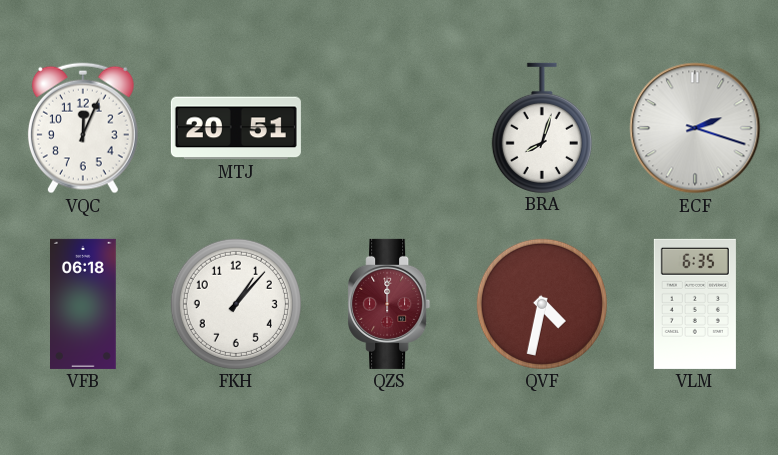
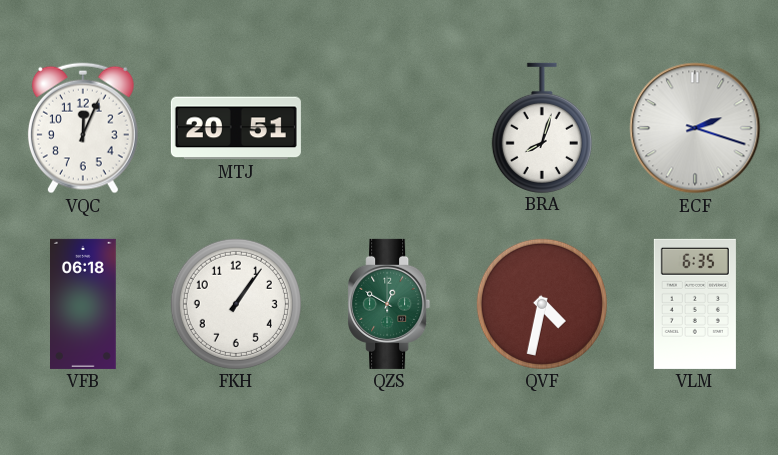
FKH: 1:07 -> 1:06 (236, 304)
QZS: 12:00 -> 12:50 (389, 304)
QZS dial: burgundy -> green (389, 304)
